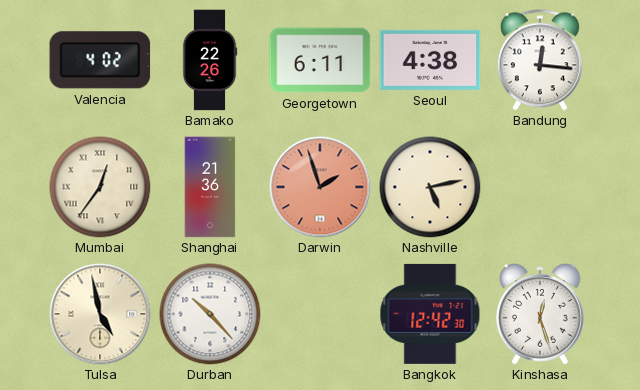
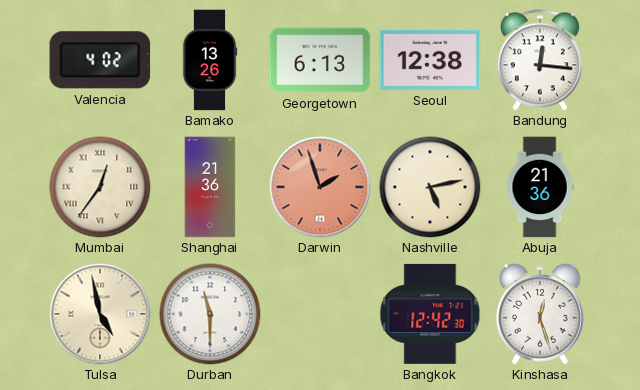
Bamako: 22:26 -> 13:26 (210, 60)
Georgetown: 6:11 -> 6:13 (320, 60)
Seoul: 4:38 -> 12:38 (430, 60)
Abuja: none -> 21:36 (540, 187)
Durban: 10:23 -> 11:30 (210, 314)
